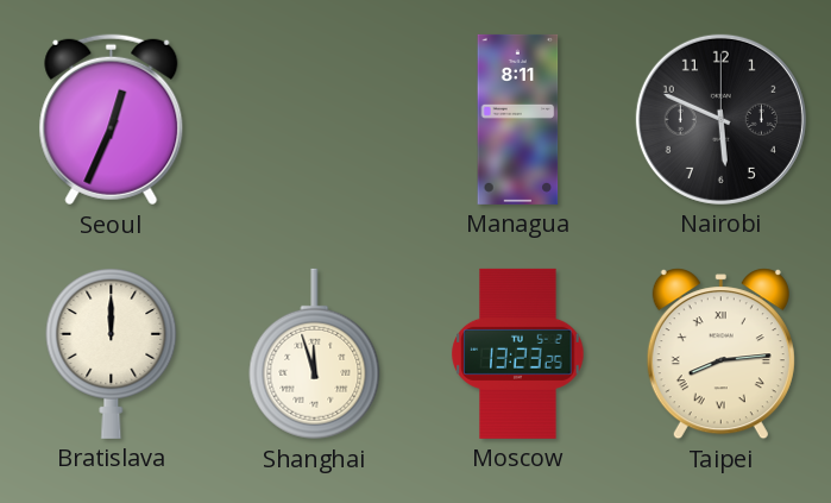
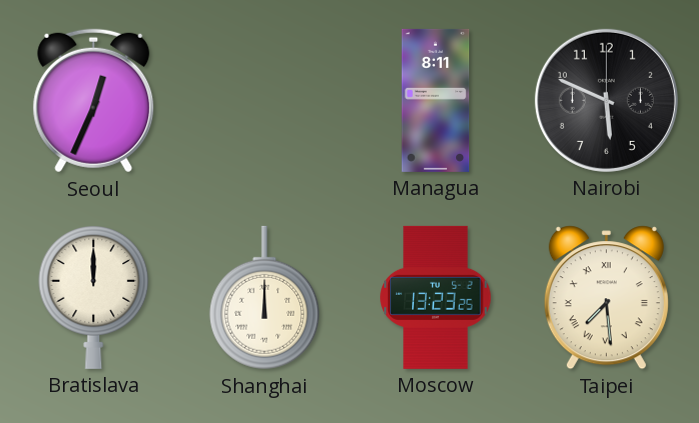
Shanghai: 11:57 -> 12:00 (265, 298)
Taipei: 8:14 -> 7:29 (606, 298)
